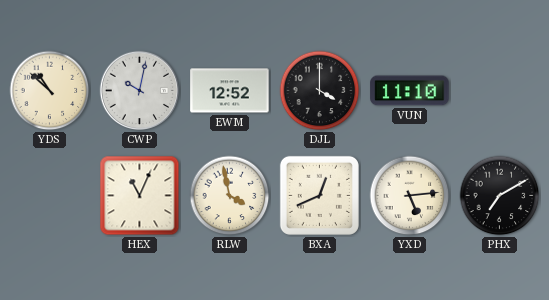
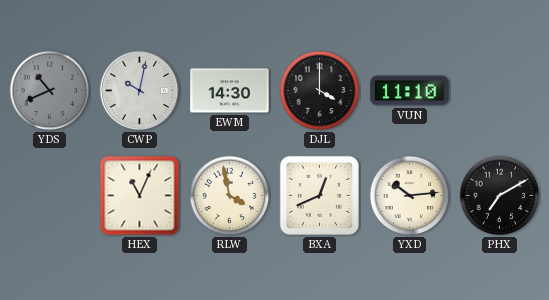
YDS: 10:52 -> 10:41 (50, 91)
YDS dial: cream -> grey (50, 91)
EWM: 12:52 -> 14:30 (230, 91)
YXD: 5:14 -> 10:14 (410, 196)
